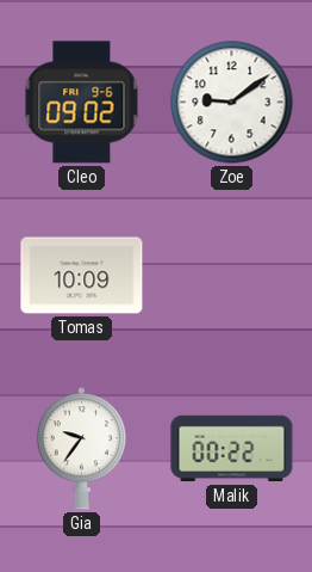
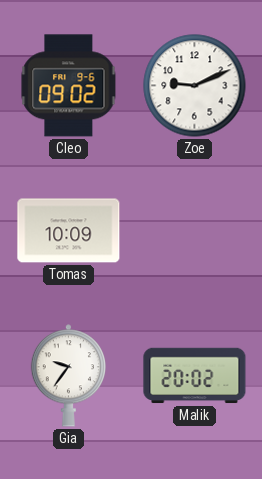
Zoe: 9:09 -> 9:11 (195, 86)
Malik: 00:22 -> 20:02 (195, 376)
